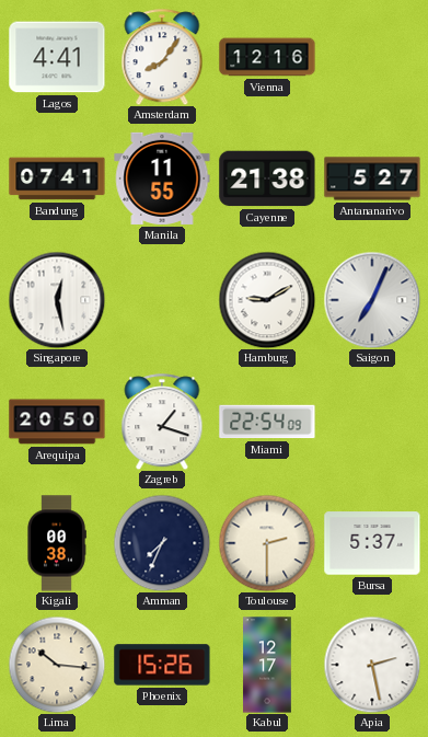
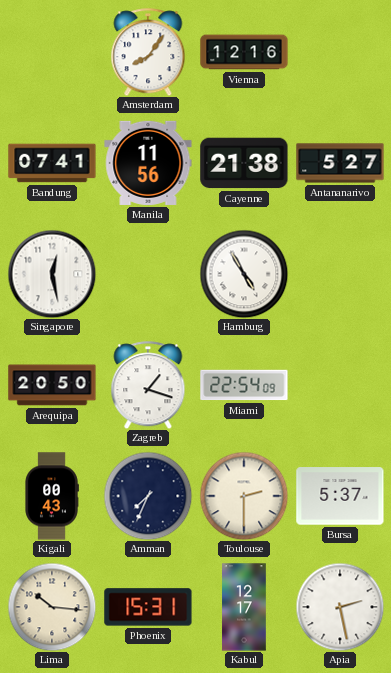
Lagos: 4:41 -> none (57, 57)
Manila: 11:55 -> 11:56 (148, 163)
Hamburg: 9:10 -> 4:55 (244, 274)
Saigon: 7:04 -> none (372, 300)
Kigali: 00:38 -> 00:43 (52, 496)
Phoenix: 15:26 -> 15:31 (148, 607)
